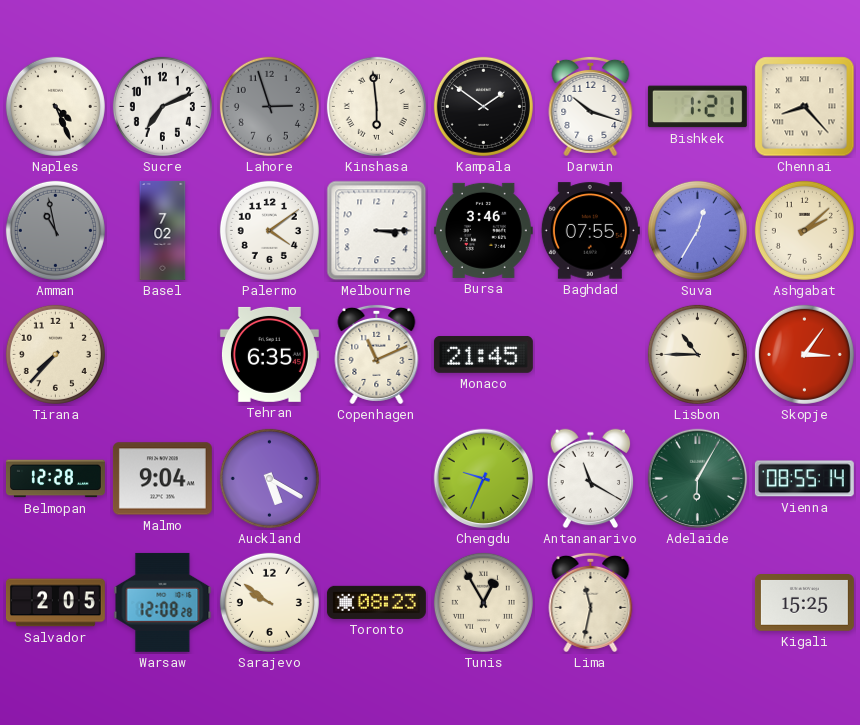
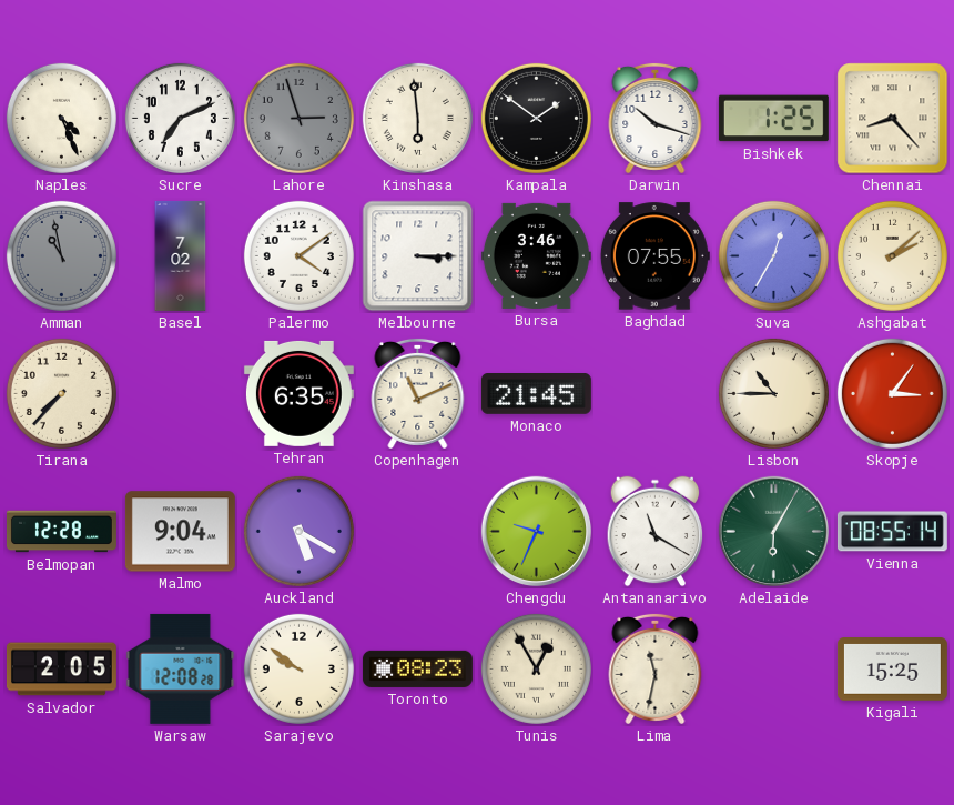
Bishkek: 1:21 -> 1:25 (773, 119)
